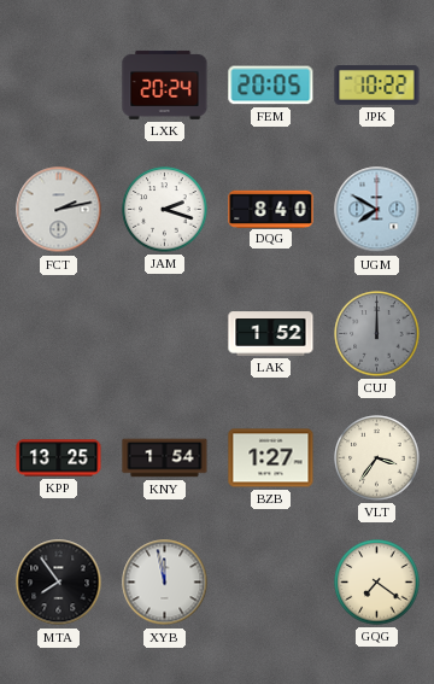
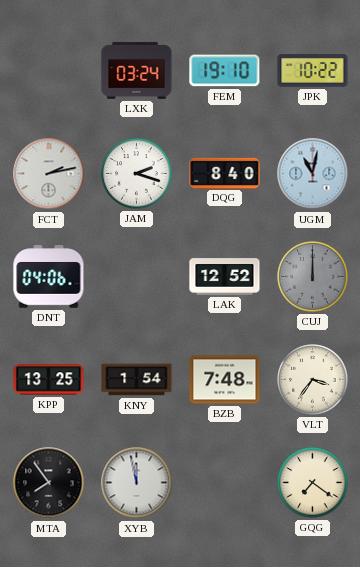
LXK: 20:24 -> 03:24 (137, 70)
FEM: 20:05 -> 19:10 (225, 71)
UGM: 7:50 -> 11:02 (313, 174)
DNT: none -> 04:06 (49, 277)
LAK: 1:52 -> 12:52 (225, 277)
BZB: 1:27 -> 7:48 (225, 380)
